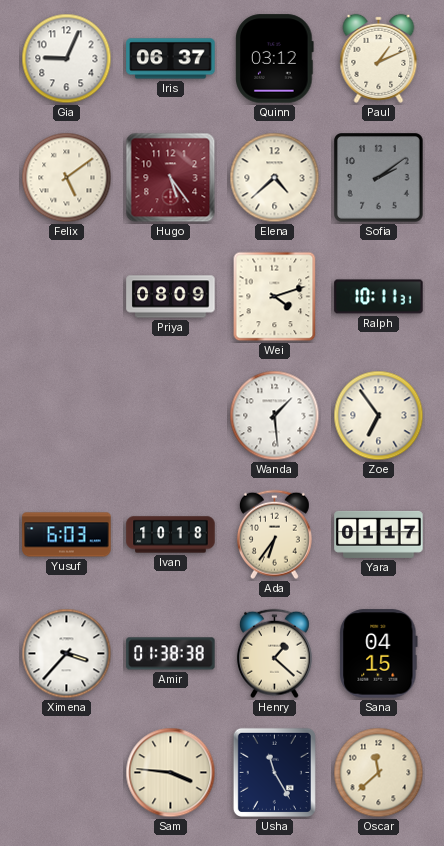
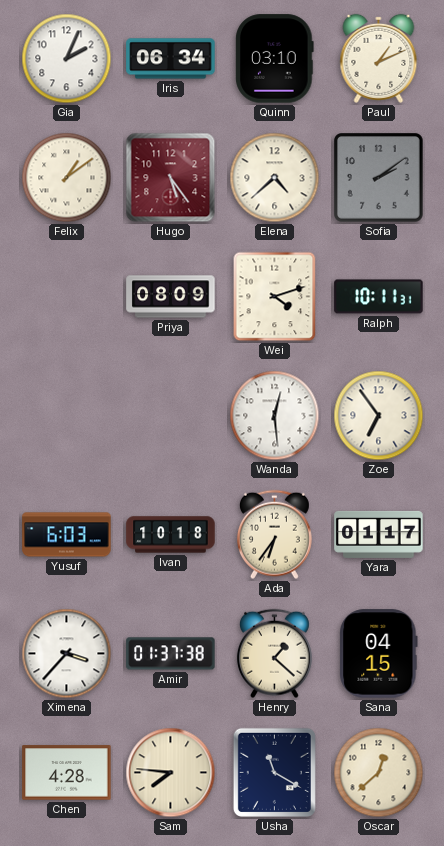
Gia: 9:04 -> 2:04 (67, 59)
Iris: 06:37 -> 06:34 (171, 59)
Quinn: 03:12 -> 03:10 (275, 59)
Felix: 5:09 -> 1:09 (67, 178)
Wanda: 1:29 -> 12:29 (275, 416)
Amir: 01:38 -> 01:37 (171, 654)
Chen: none -> 4:28 (67, 773)
Sam: 3:46 -> 7:46 (171, 773)
Usha: 11:25 -> 11:20 (274, 772)
Oscar: 11:38 -> 12:38 (379, 773)
